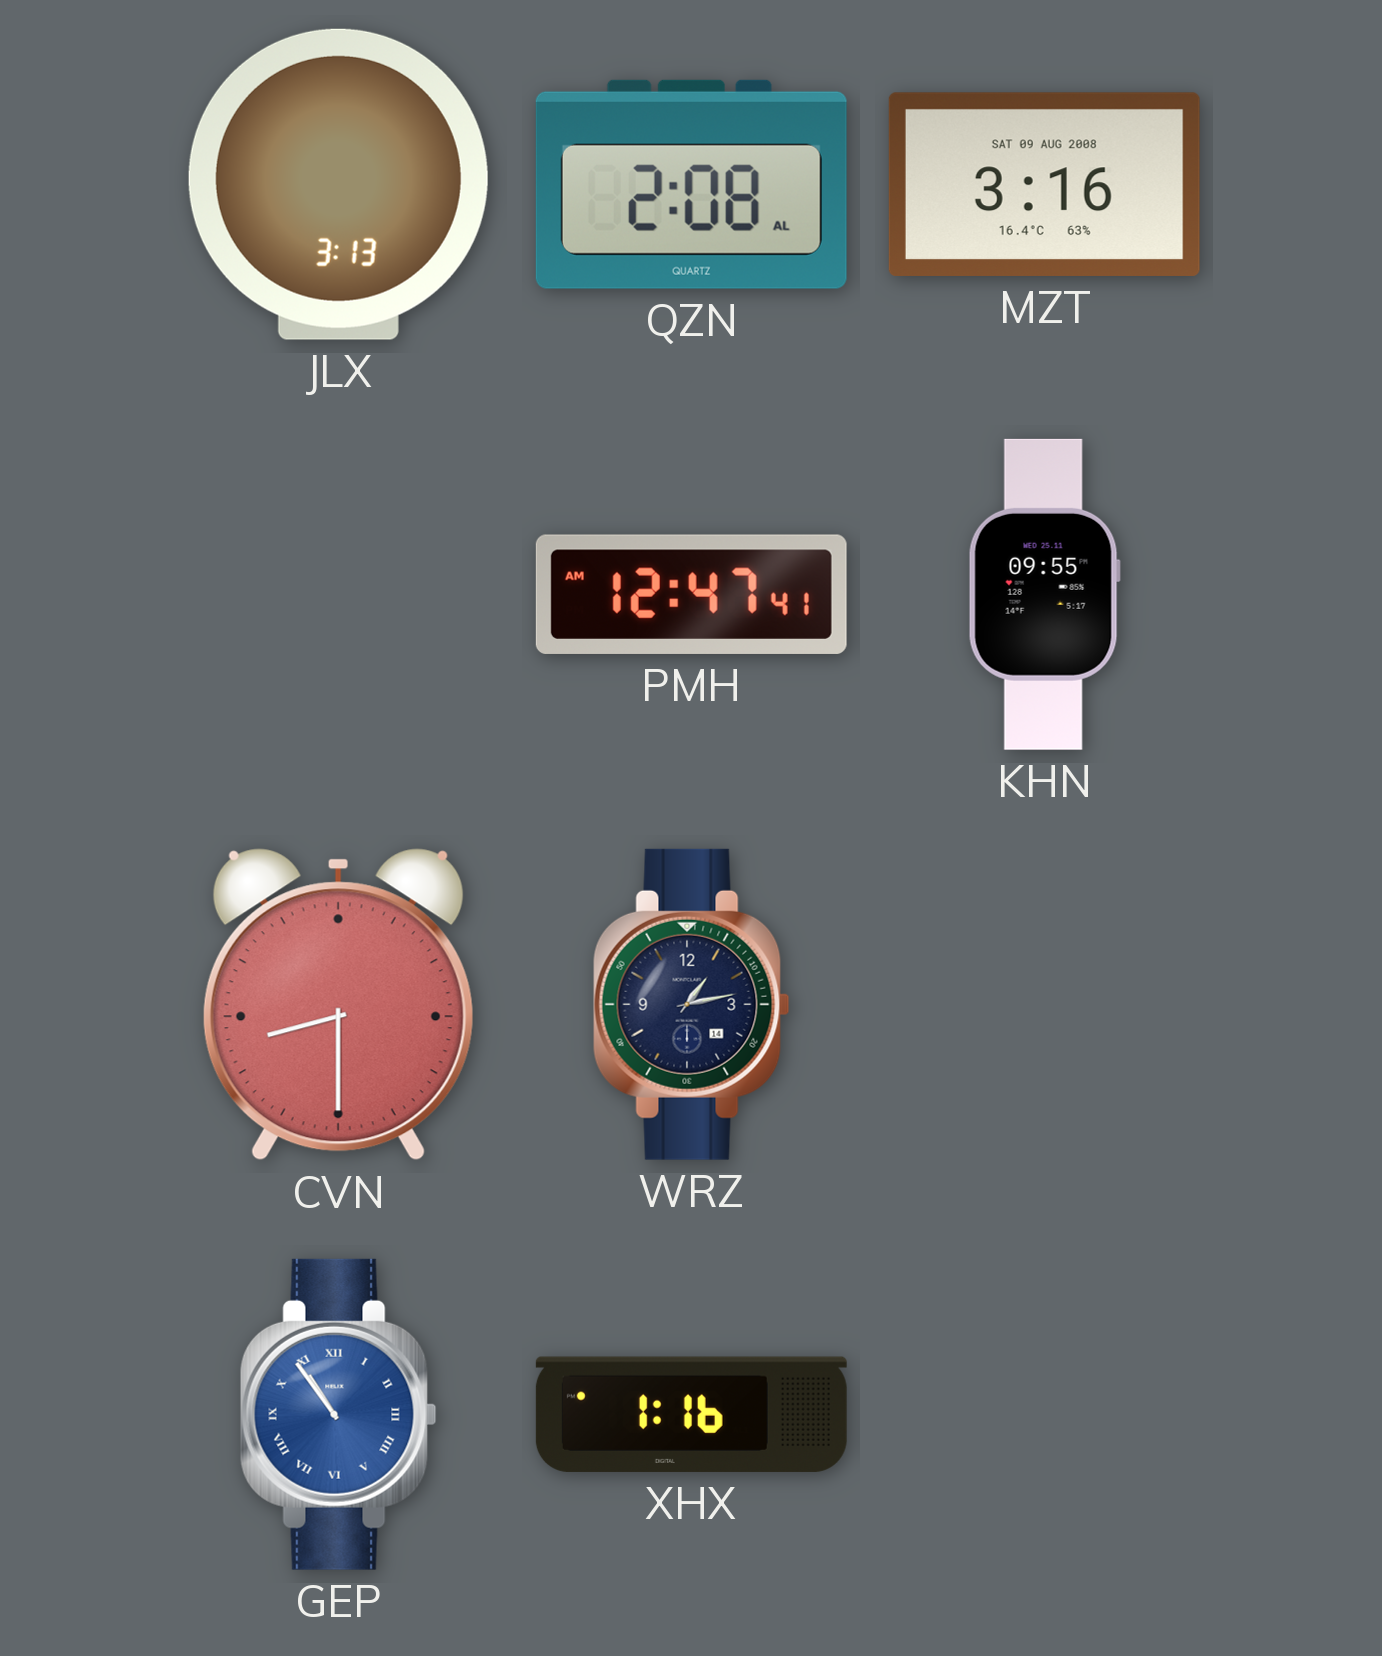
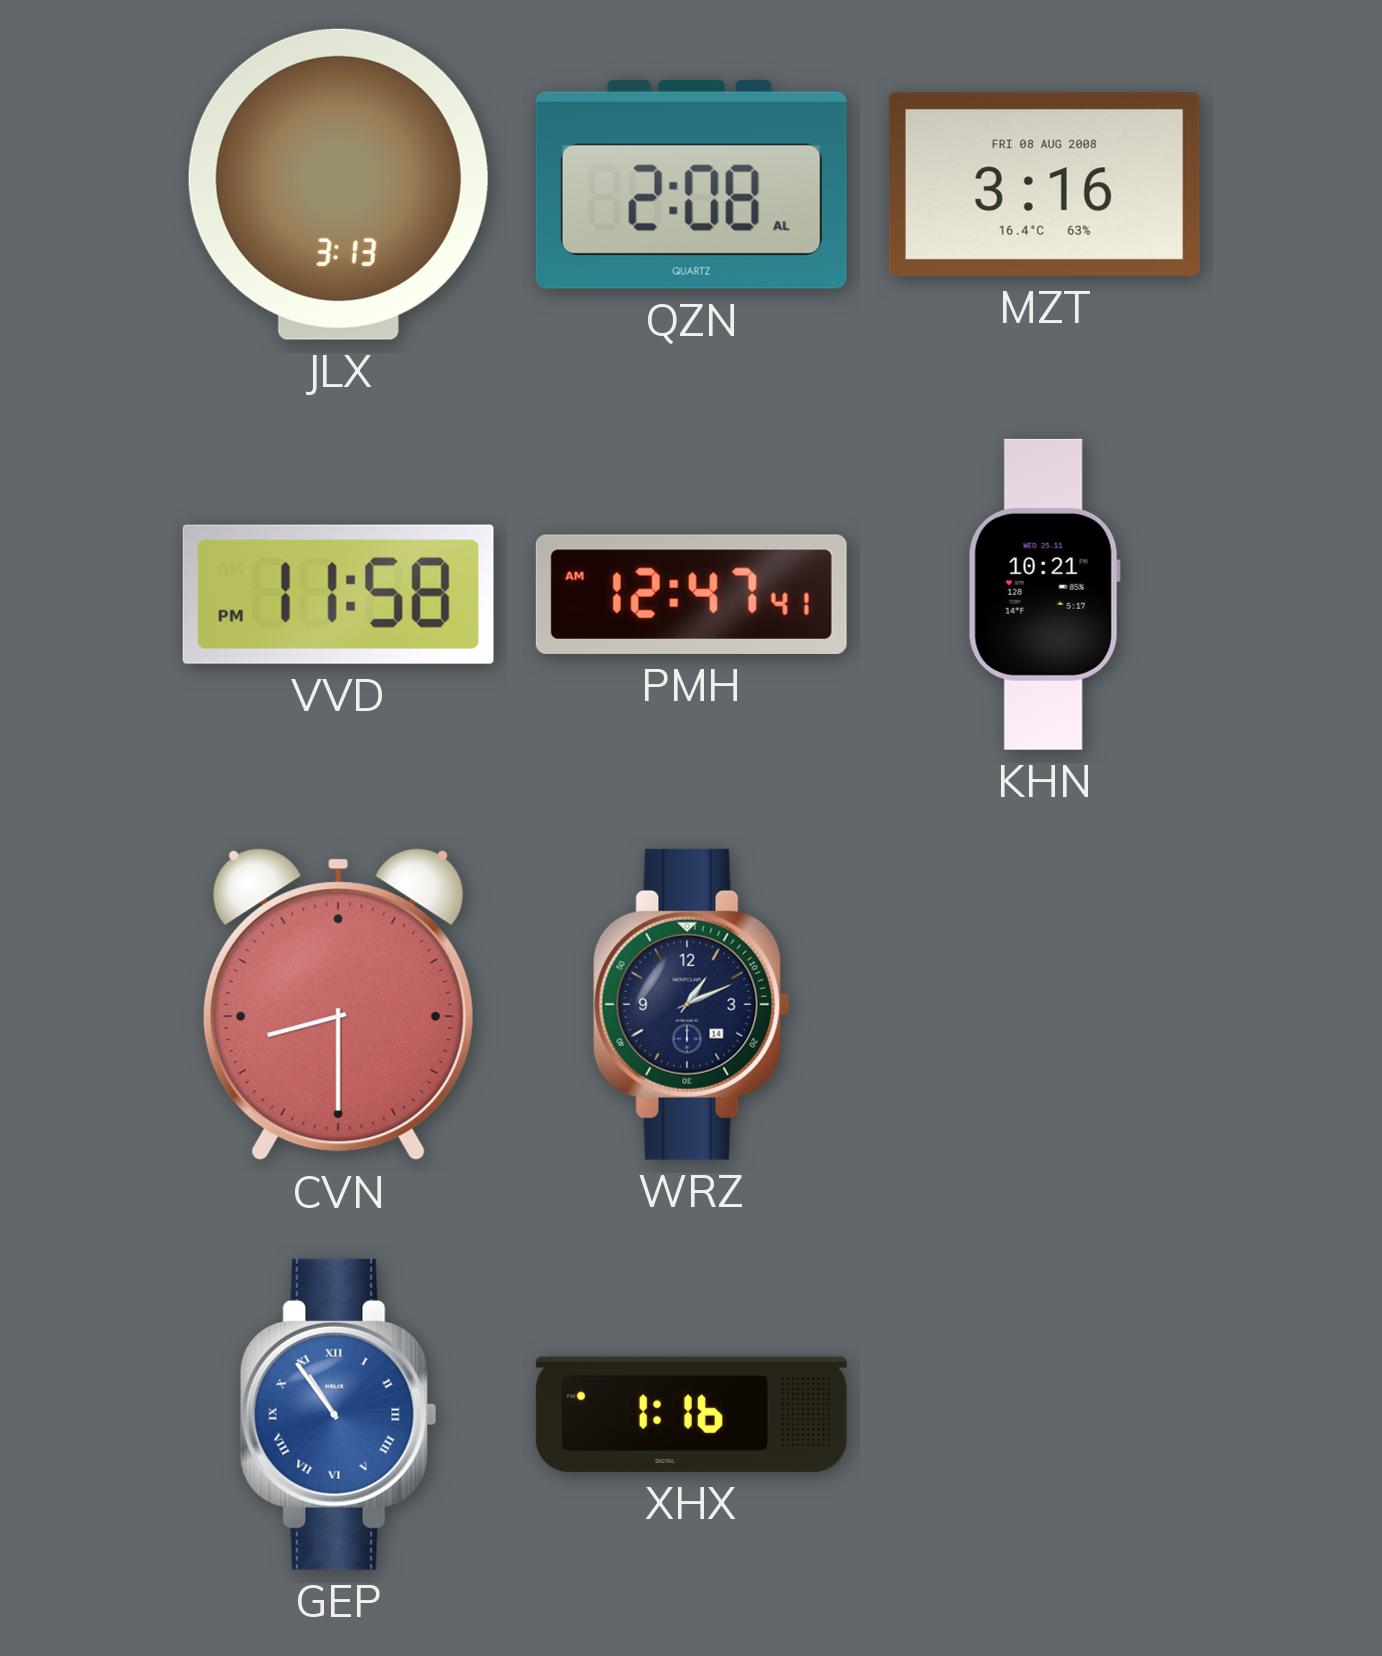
MZT date: SAT 09 AUG 2008 -> FRI 08 AUG 2008 (1044, 184)
VVD: none -> 11:58 (338, 594)
KHN: 09:55 -> 10:21 (1044, 594)
WRZ: 1:13 -> 1:11 (691, 1004)
